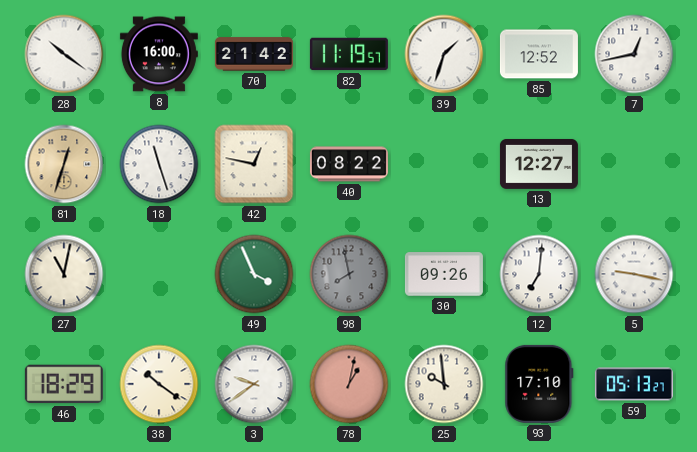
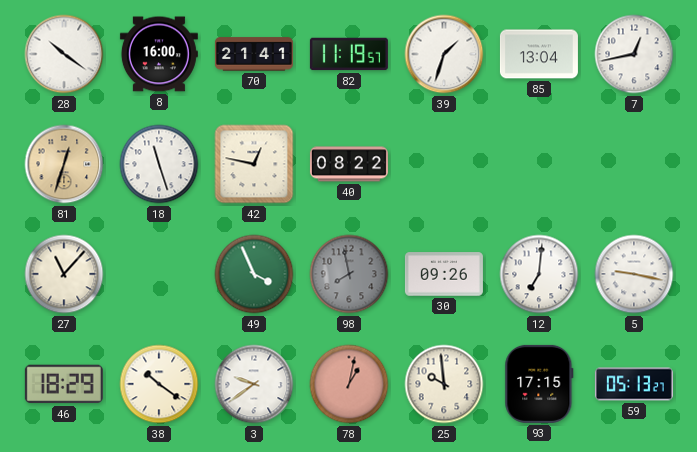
70: 21:42 -> 21:41 (254, 54)
85: 12:52 -> 13:04 (539, 54)
13: 12:27 -> none (539, 164)
27: 11:02 -> 11:07 (64, 274)
93: 17:10 -> 17:15 (539, 384)
